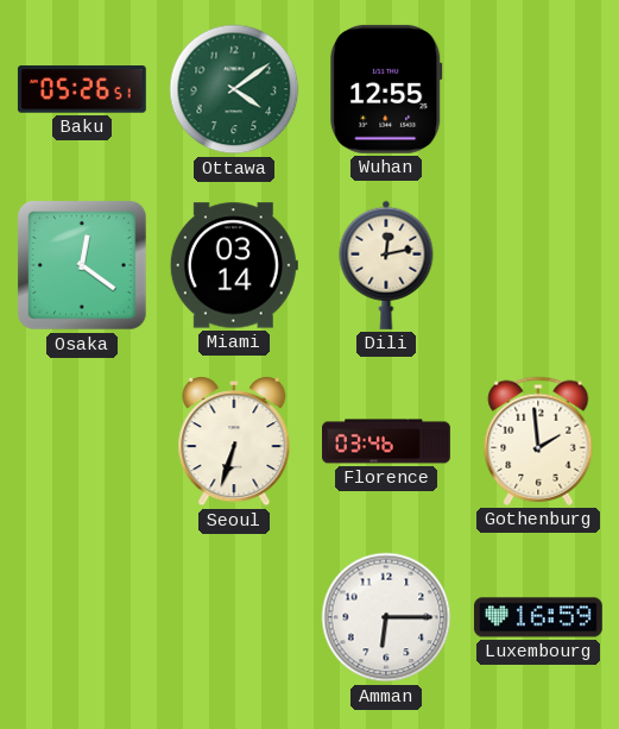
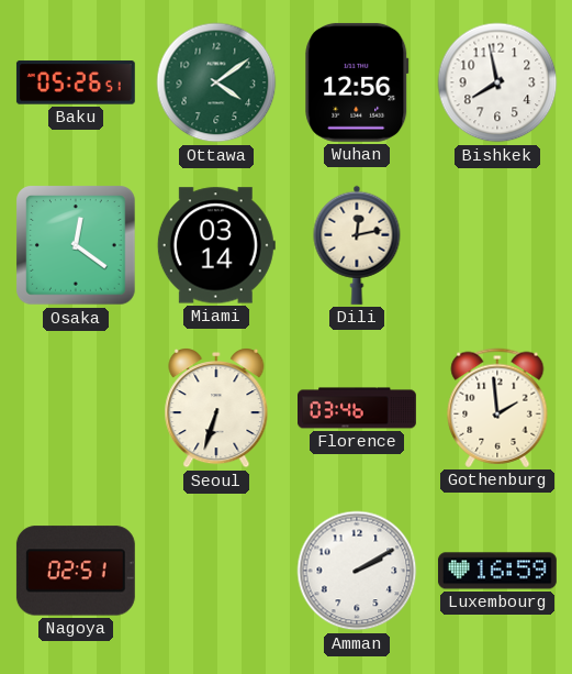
Wuhan: 12:55 -> 12:56 (357, 82)
Bishkek: none -> 7:58 (497, 82)
Nagoya: none -> 02:51 (76, 571)
Amman: 6:15 -> 2:10 (357, 571)
